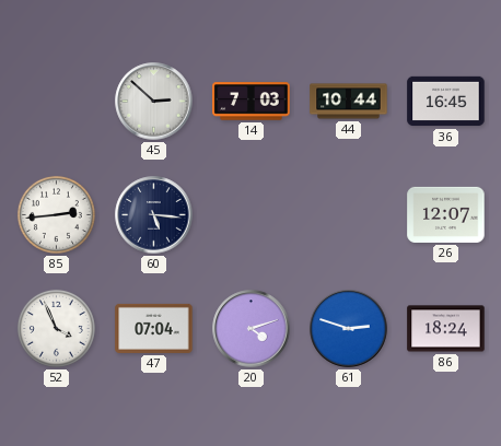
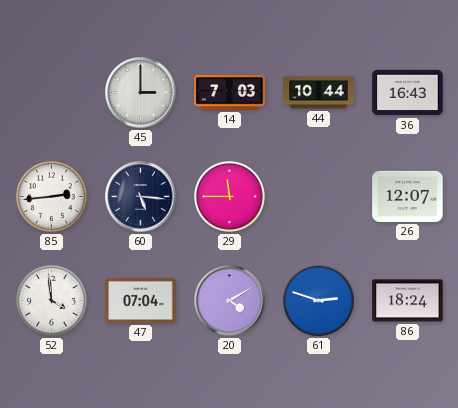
45: 2:52 -> 3:00 (141, 93)
36: 16:45 -> 16:43 (408, 93)
29: none -> 11:45 (229, 196)
52: 3:56 -> 3:59 (51, 300)
20: 4:12 -> 4:10 (230, 301)
